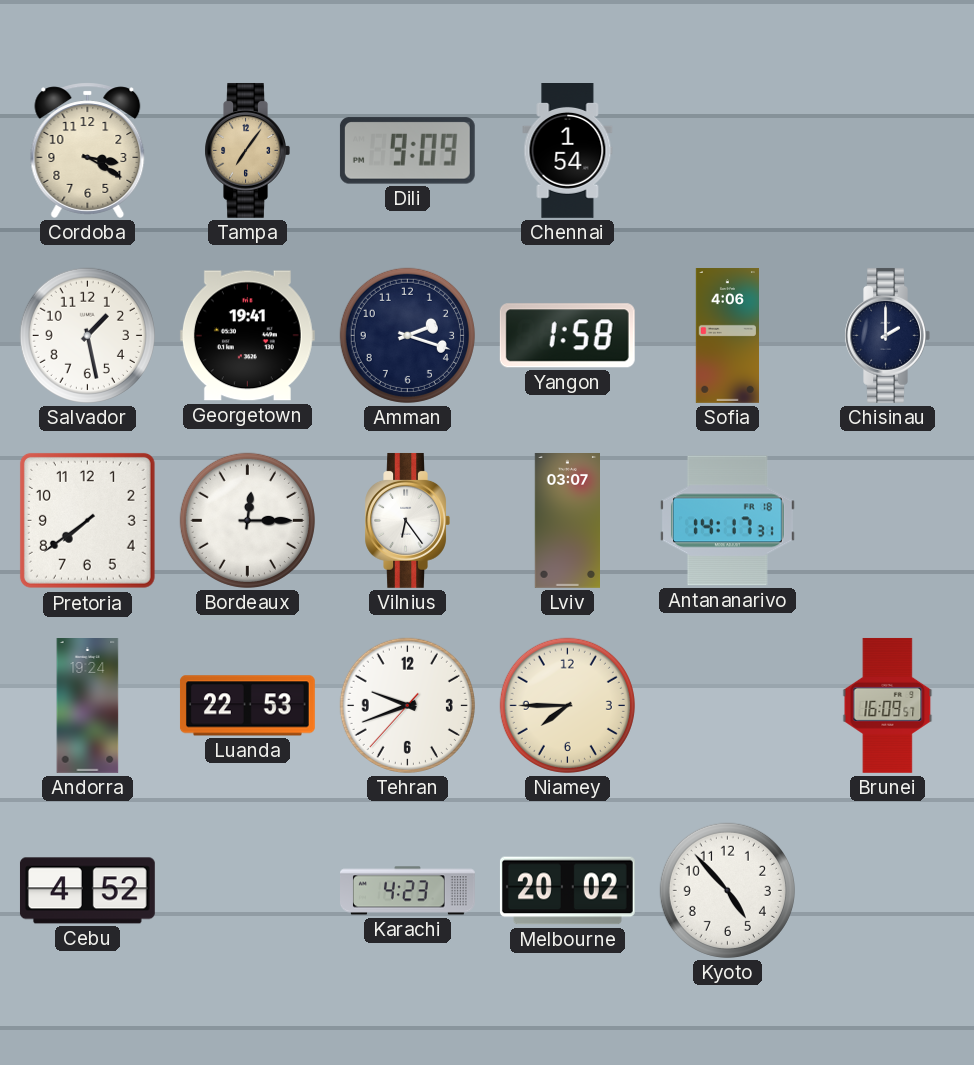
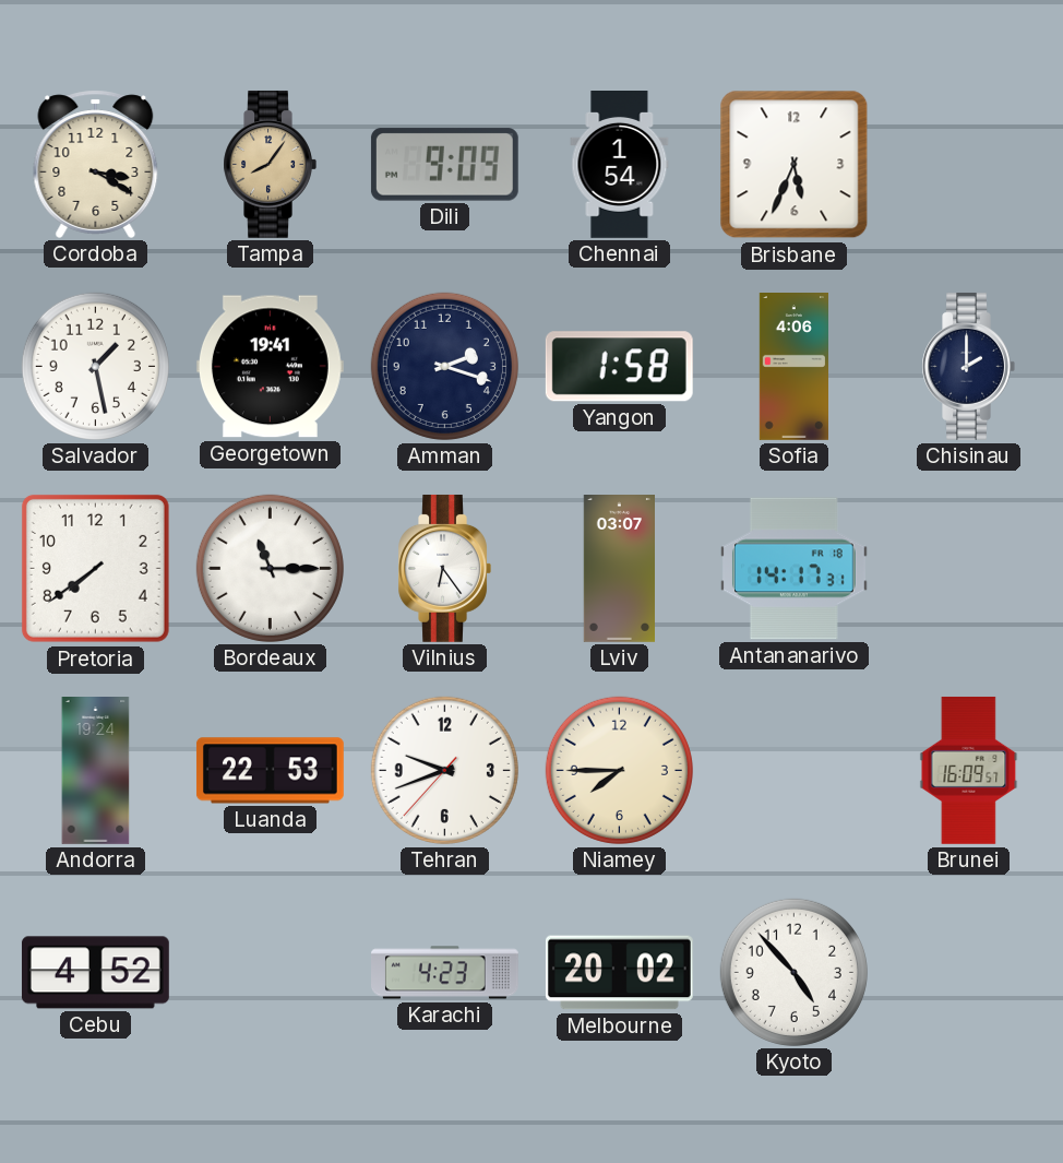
Tampa: 7:06 -> 8:06 (270, 164)
Brisbane: none -> 5:34 (795, 165)
Bordeaux: 12:15 -> 11:15 (270, 568)
